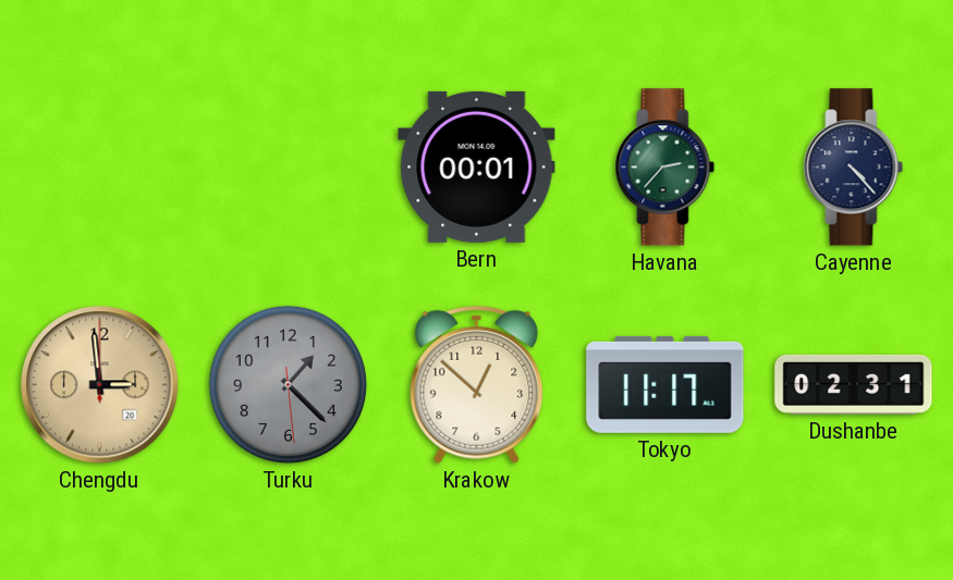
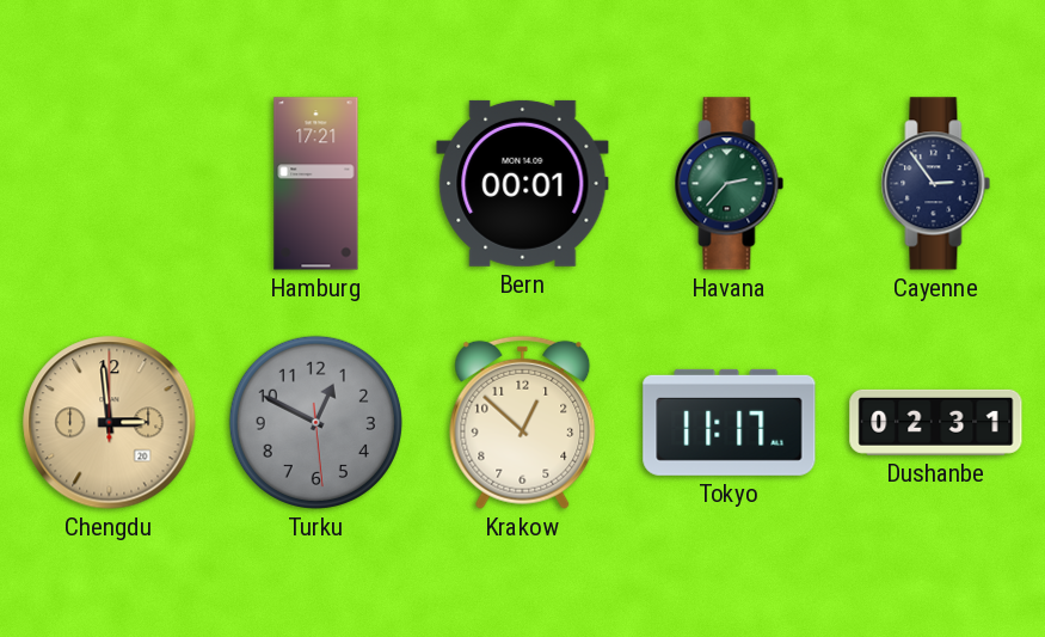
Hamburg: none -> 17:21 (316, 184)
Cayenne: 4:23 -> 2:54 (936, 184)
Turku: 1:22 -> 12:49 (315, 422)
